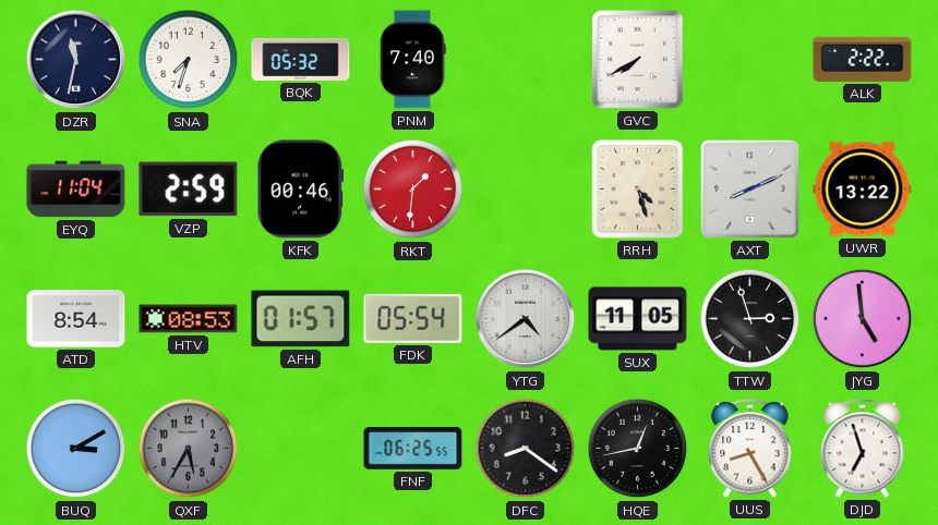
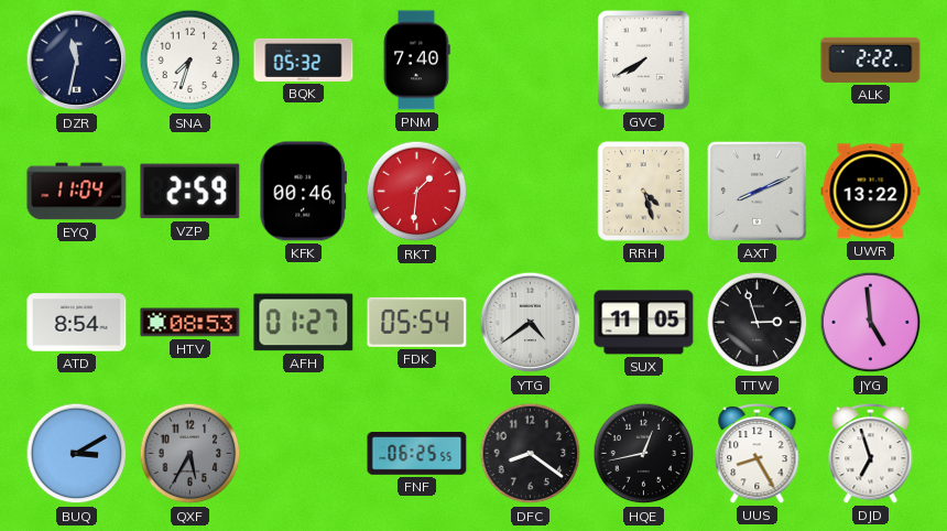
AFH: 01:57 -> 01:27 (304, 323)
